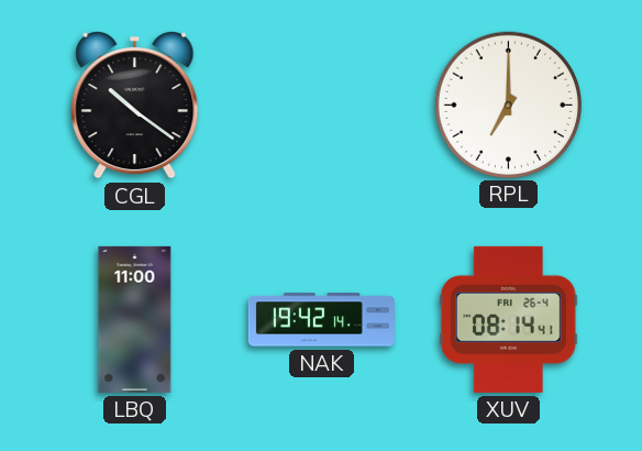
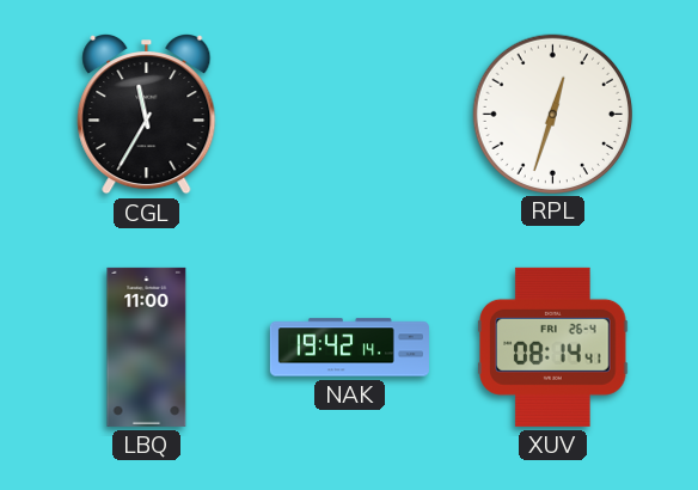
CGL: 10:21 -> 11:35 (147, 114)
RPL: 7:00 -> 12:33 (552, 114)
